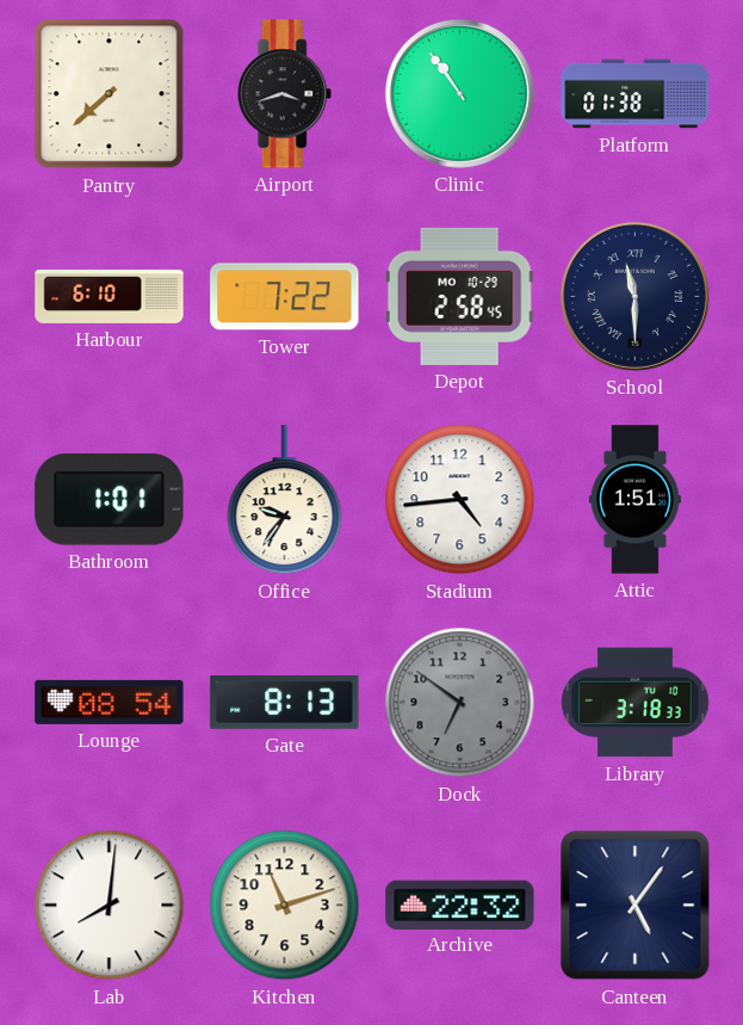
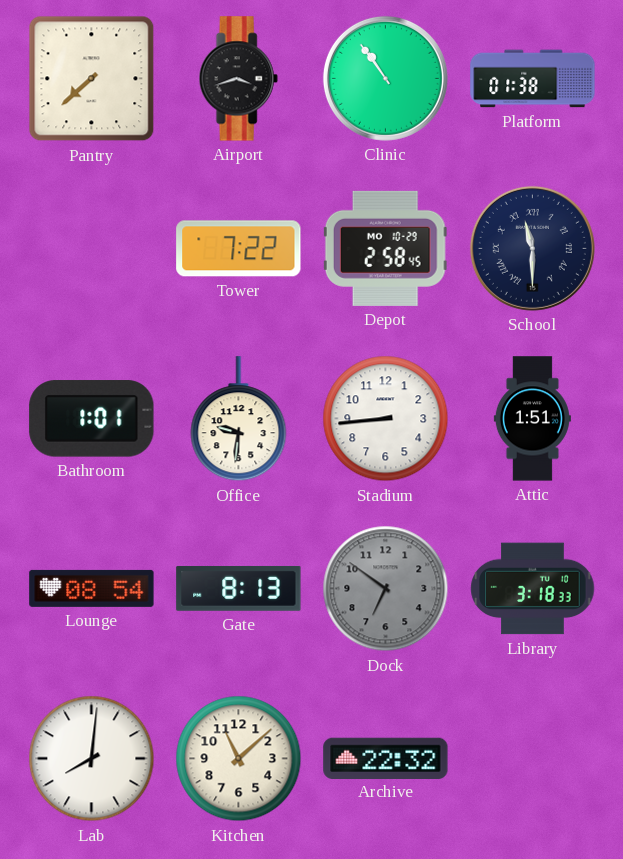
Harbour: 6:10 -> none (110, 296)
Office: 9:36 -> 9:31 (239, 419)
Stadium: 4:44 -> 8:44 (386, 419)
Kitchen: 11:12 -> 11:08 (239, 759)
Canteen: 5:06 -> none (636, 906)
